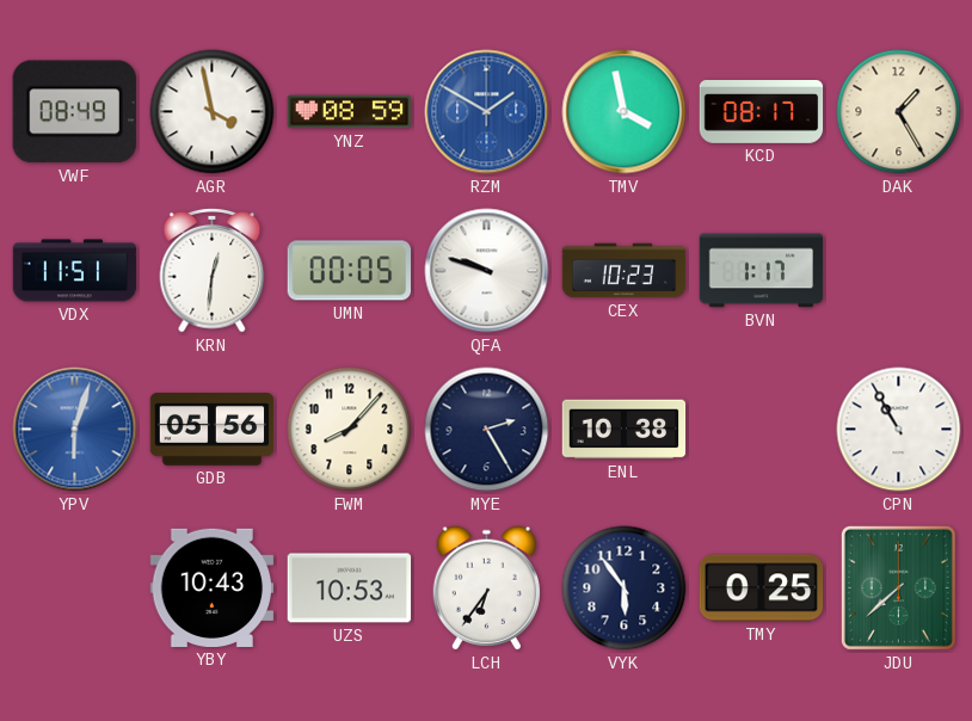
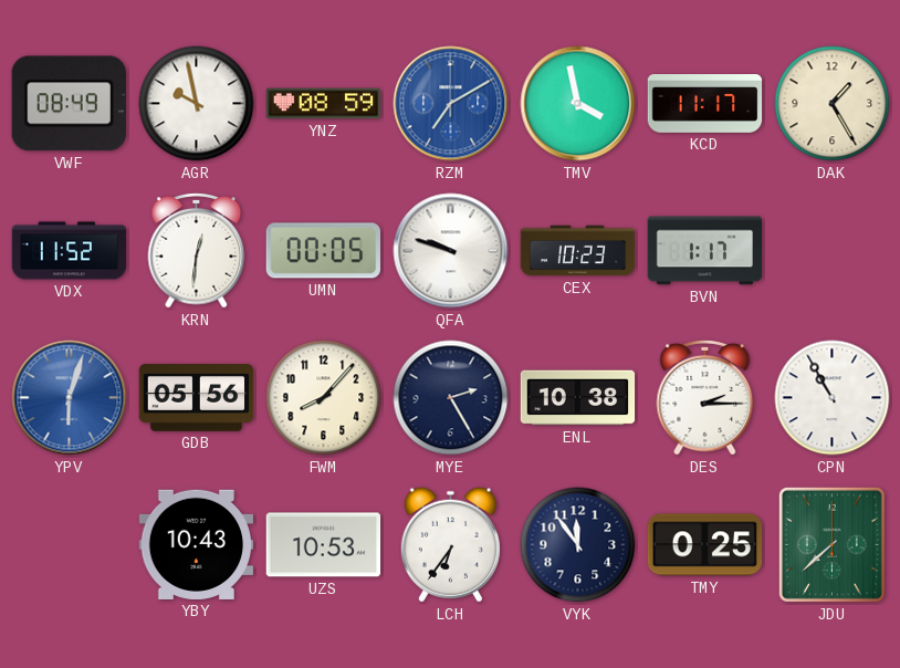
AGR: 3:58 -> 9:58 (197, 104)
RZM: 1:50 -> 7:10 (451, 104)
KCD: 08:17 -> 11:17 (705, 104)
VDX: 11:51 -> 11:52 (70, 251)
DES: none -> 2:15 (705, 397)
VYK: 5:54 -> 11:54 (578, 545)
